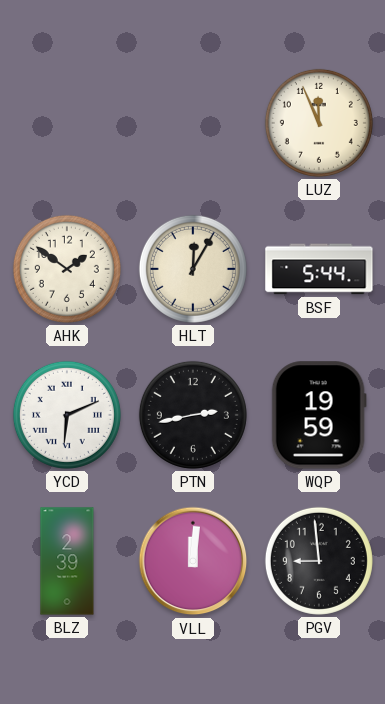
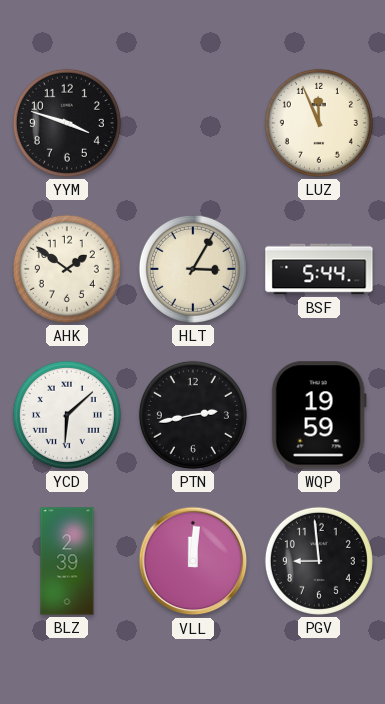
YYM: none -> 3:48 (67, 123)
HLT: 12:05 -> 3:05 (193, 269)
YCD: 6:11 -> 6:08 (67, 415)
